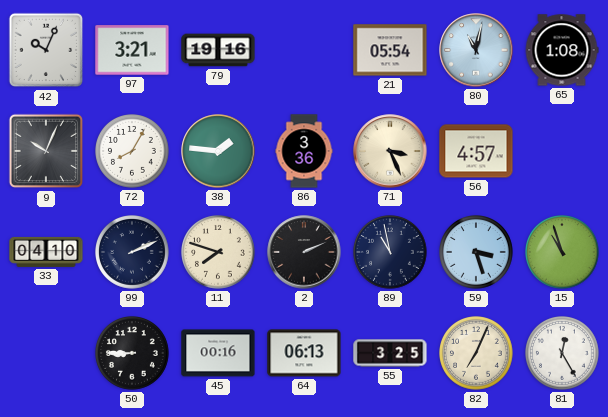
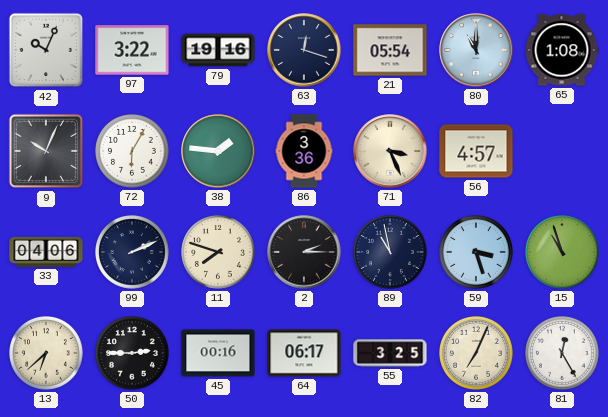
97: 3:21 -> 3:22 (132, 50)
63: none -> 12:18 (304, 50)
80: 11:02 -> 11:00 (476, 50)
72: 8:05 -> 6:05 (133, 152)
33: 04:10 -> 04:06 (46, 252)
2: 2:11 -> 2:15 (304, 252)
13: none -> 6:38 (47, 354)
50: 8:45 -> 2:45 (133, 354)
64: 06:13 -> 06:17 (304, 353)
